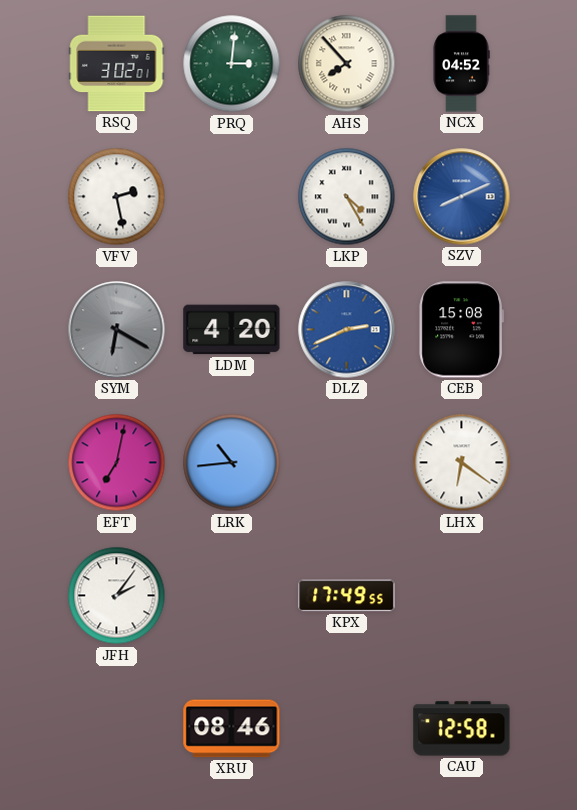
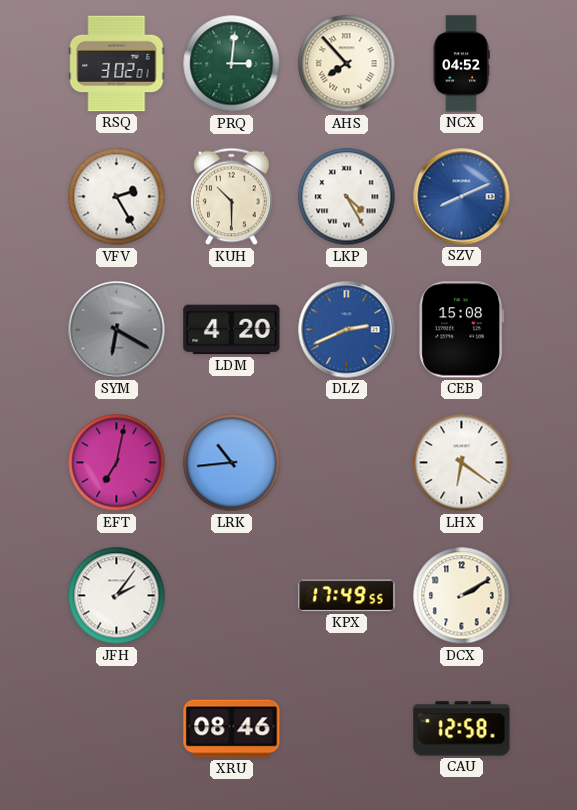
VFV: 2:28 -> 2:25 (117, 197)
KUH: none -> 10:30 (232, 197)
DCX: none -> 2:10 (462, 596)
